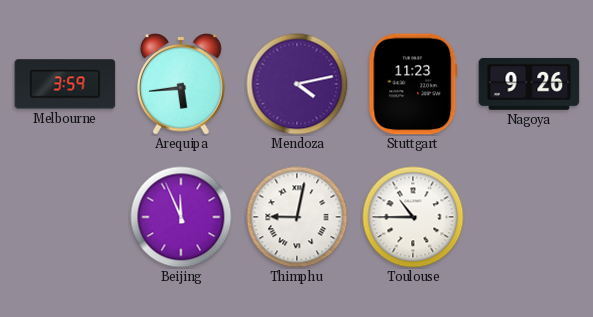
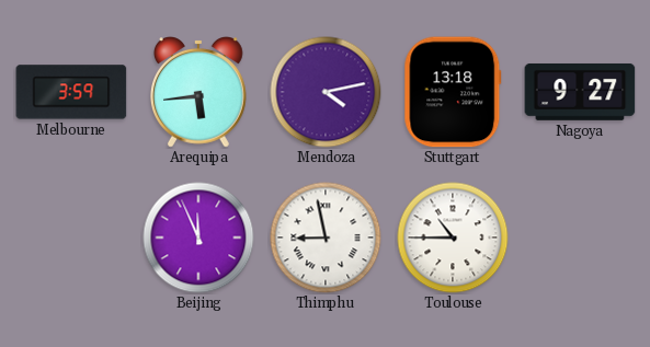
Stuttgart: 11:23 -> 13:18 (453, 92)
Nagoya: 9:26 -> 9:27 (580, 92)
Thimphu: 9:02 -> 8:58 (326, 238)
